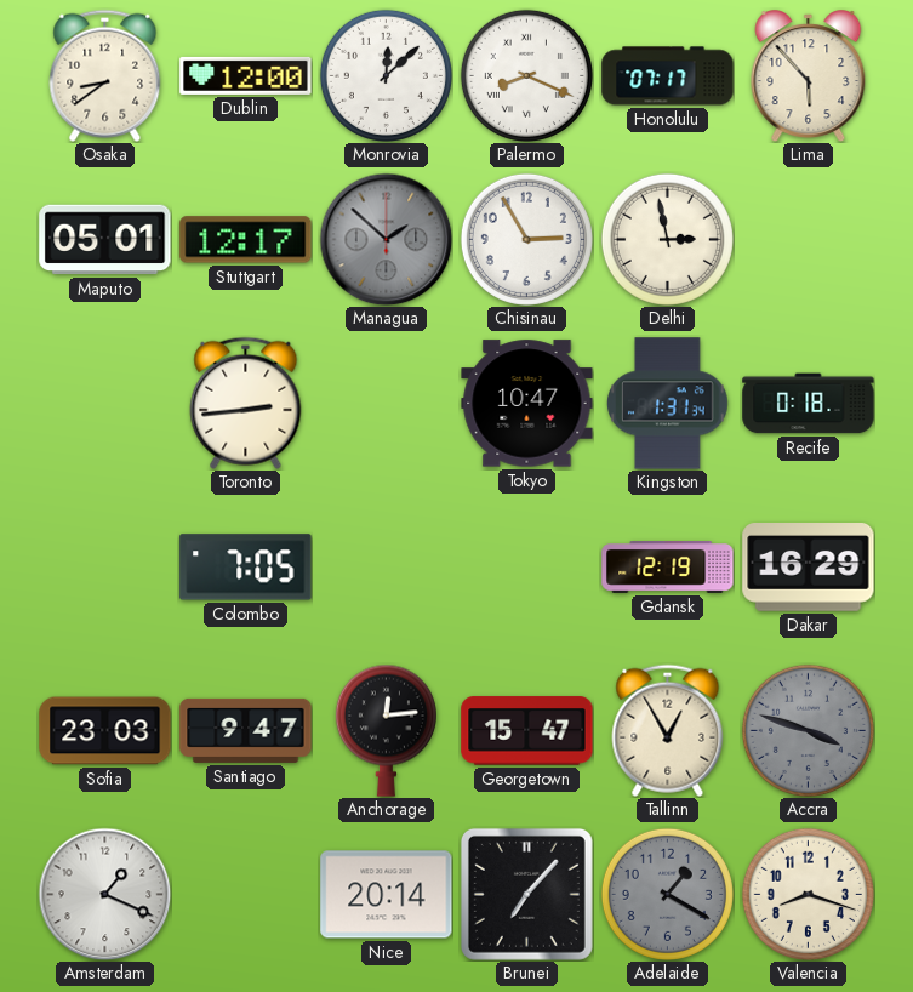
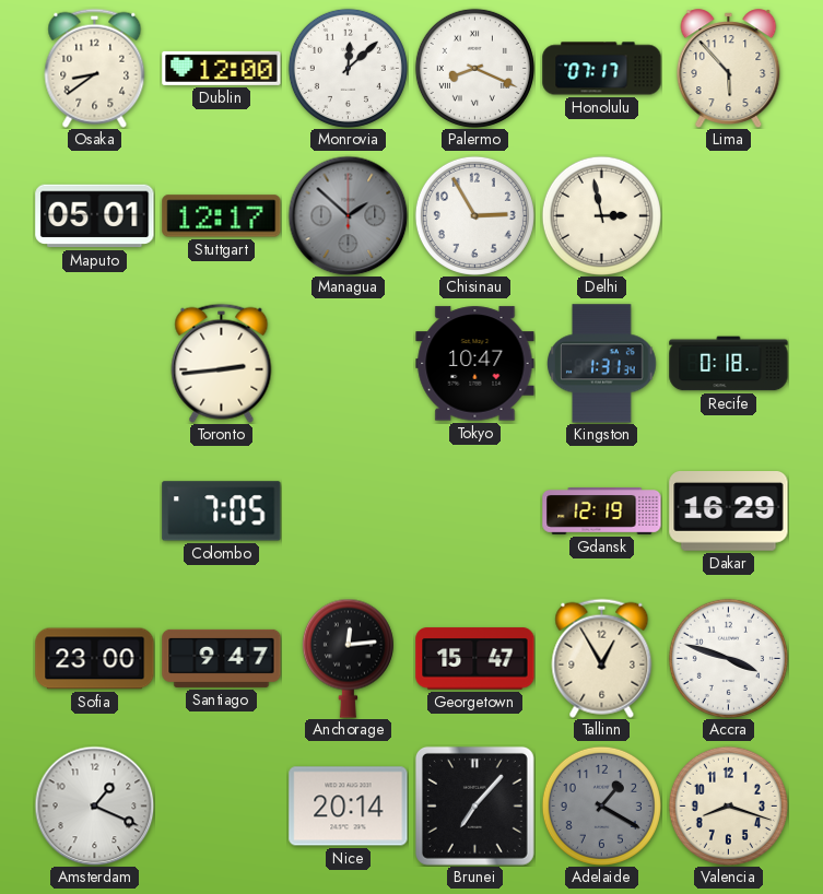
Sofia: 23:03 -> 23:00 (95, 659)
Accra dial: grey -> white (728, 658)
